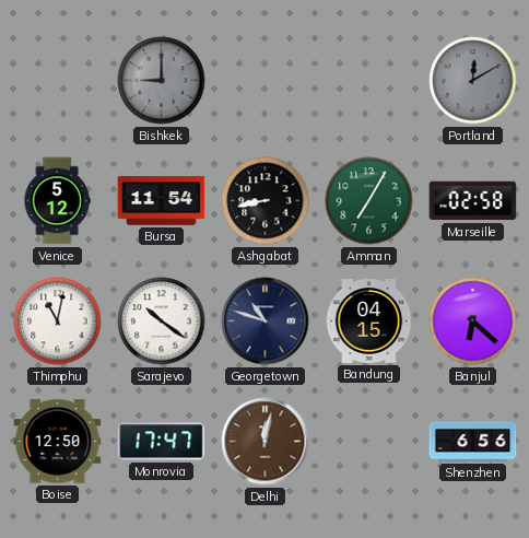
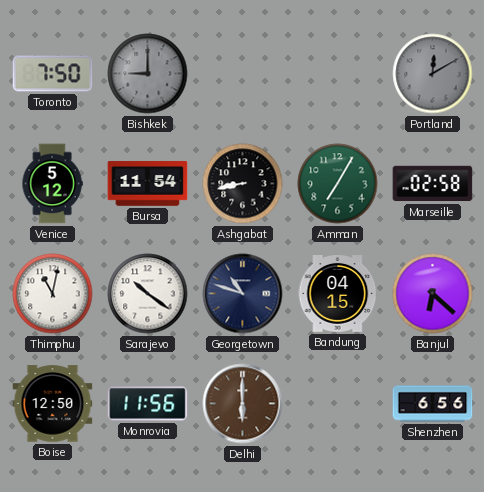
Toronto: none -> 7:50 (53, 74)
Monrovia: 17:47 -> 11:56 (148, 404)
Delhi: 12:02 -> 6:00 (243, 404)
